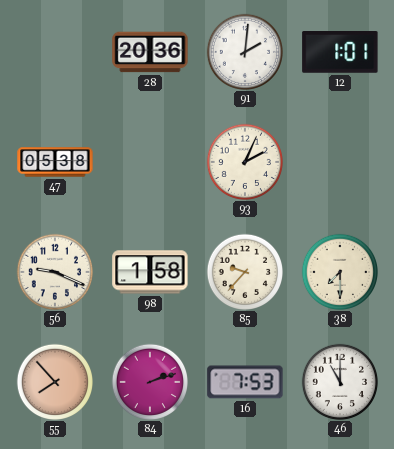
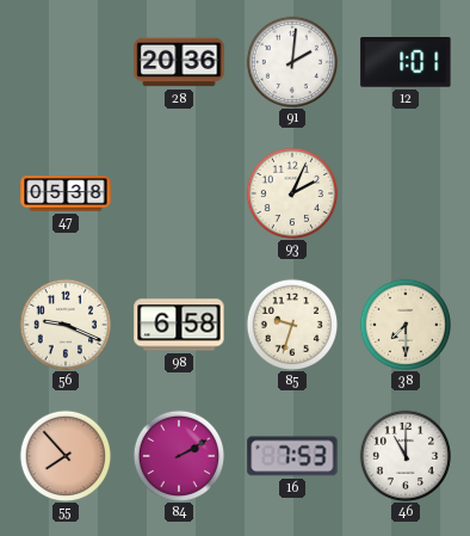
98: 1:58 -> 6:58 (179, 325)
85: 9:37 -> 9:33 (291, 324)
84: 2:12 -> 2:10 (178, 455)
